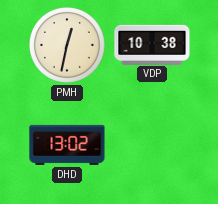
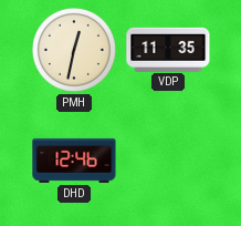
VDP: 10:38 -> 11:35 (168, 49)
DHD: 13:02 -> 12:46 (74, 161)
